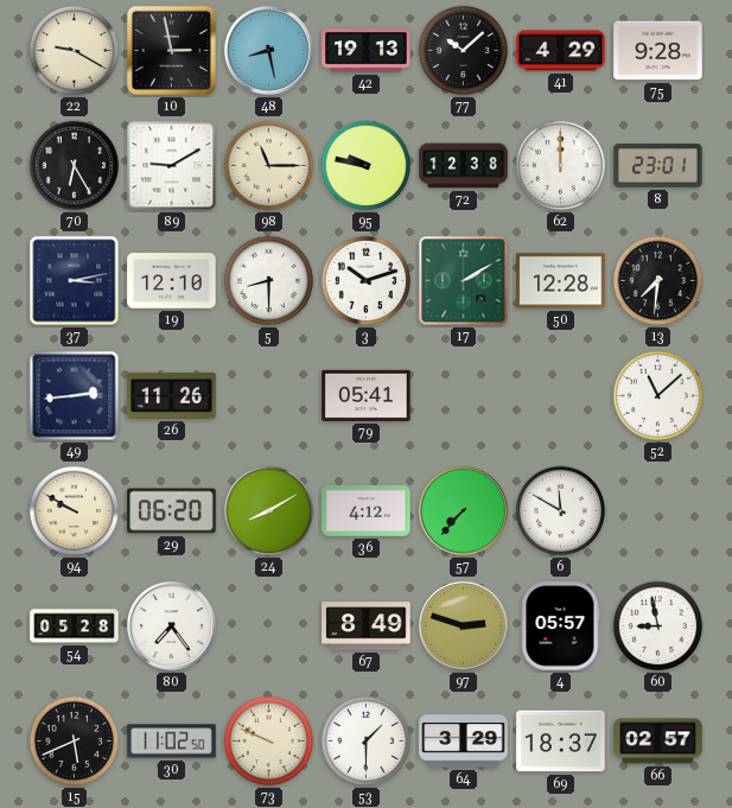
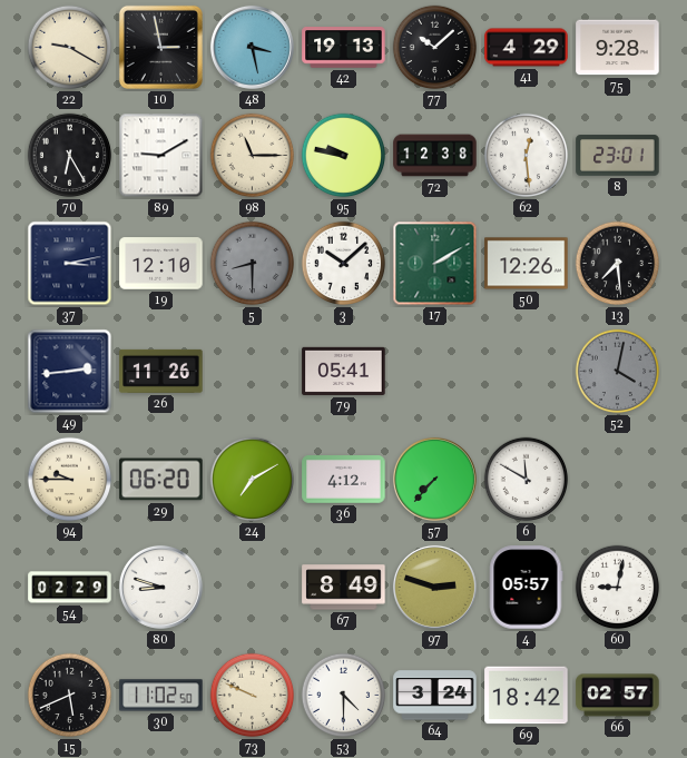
48: 8:28 -> 3:28 (252, 47)
62: 12:00 -> 12:29 (527, 156)
5 dial: white -> grey (253, 264)
3: 10:12 -> 10:08 (344, 264)
50: 12:28 -> 12:26 (527, 264)
13: 7:31 -> 7:29 (618, 264)
52: 11:08 -> 4:02 (618, 372)
52 dial: white -> grey (618, 372)
94: 9:50 -> 9:45 (70, 480)
24: 8:10 -> 7:10 (253, 480)
54: 05:28 -> 02:29 (70, 588)
80: 7:24 -> 8:48 (160, 587)
60: 8:58 -> 9:02 (618, 588)
53: 1:30 -> 4:30 (344, 696)
64: 3:29 -> 3:24 (435, 696)
69: 18:37 -> 18:42 (527, 696)
